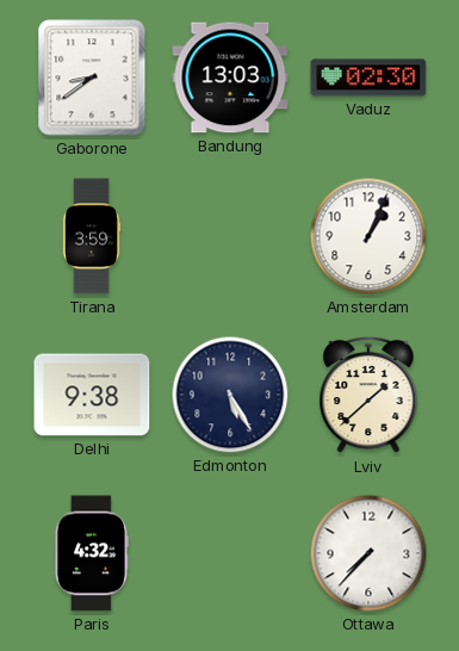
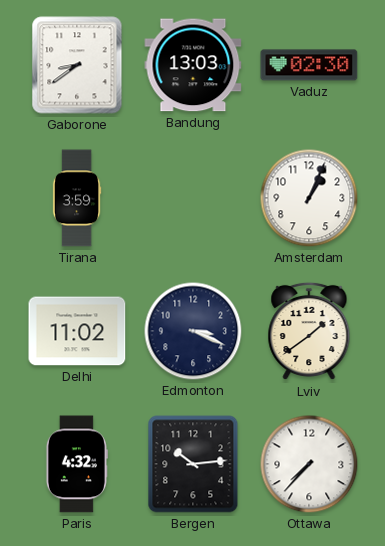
Delhi: 9:38 -> 11:02 (77, 331)
Edmonton: 5:25 -> 3:19 (193, 331)
Lviv: 1:38 -> 1:39 (309, 331)
Bergen: none -> 10:14 (193, 464)
